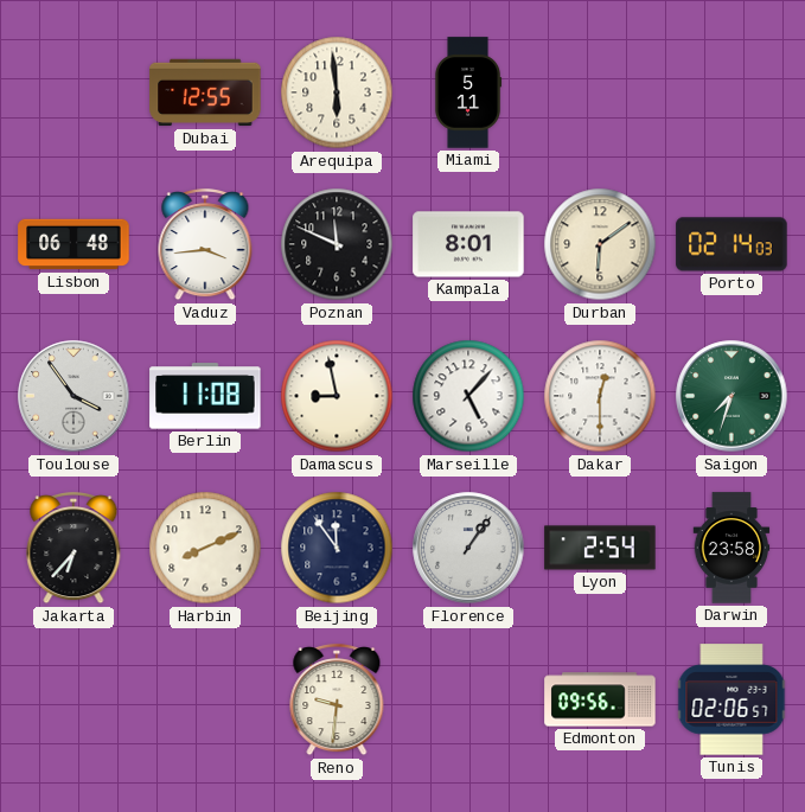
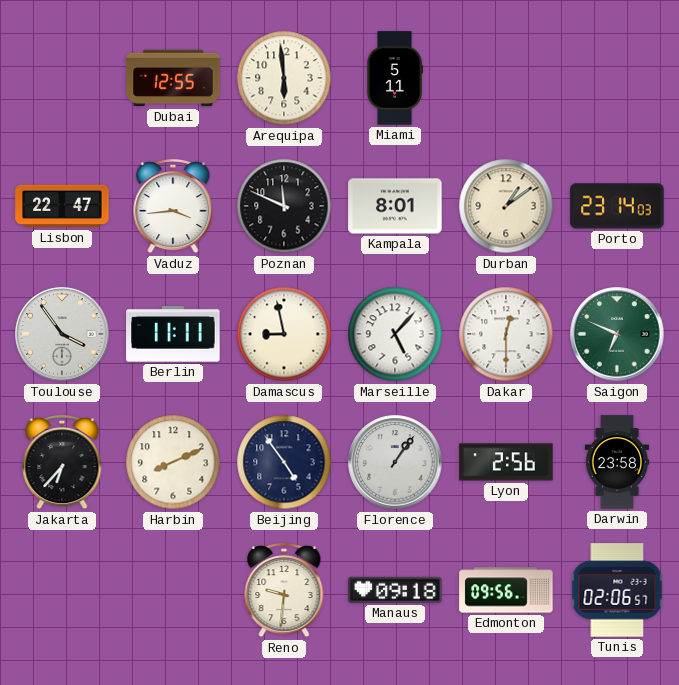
Lisbon: 06:48 -> 22:47 (62, 206)
Durban: 6:09 -> 1:09 (506, 206)
Porto: 02:14 -> 23:14 (617, 206)
Berlin: 11:08 -> 11:11 (173, 334)
Saigon: 7:33 -> 6:49 (617, 334)
Beijing: 11:54 -> 4:54 (284, 462)
Lyon: 2:54 -> 2:56 (506, 462)
Manaus: none -> 09:18 (395, 590)
